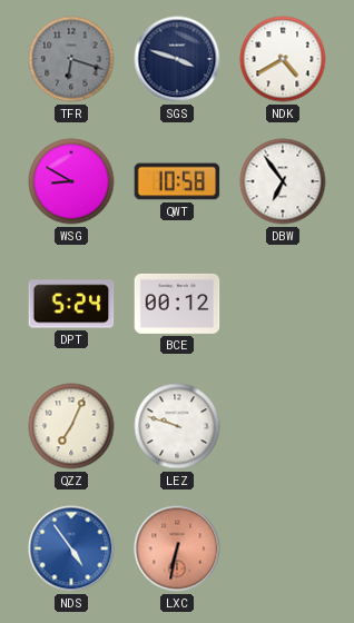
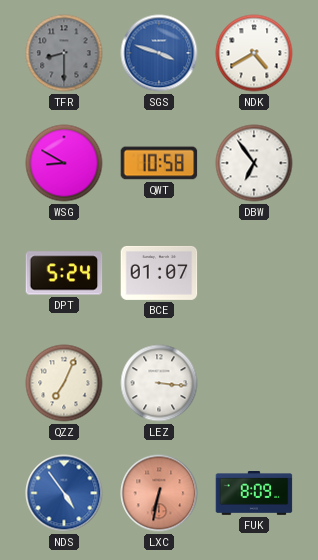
TFR: 6:18 -> 8:30 (64, 53)
SGS dial: navy -> blue (159, 53)
BCE: 00:12 -> 01:07 (159, 273)
LEZ: 9:48 -> 3:16 (159, 383)
FUK: none -> 8:09 (254, 494)
